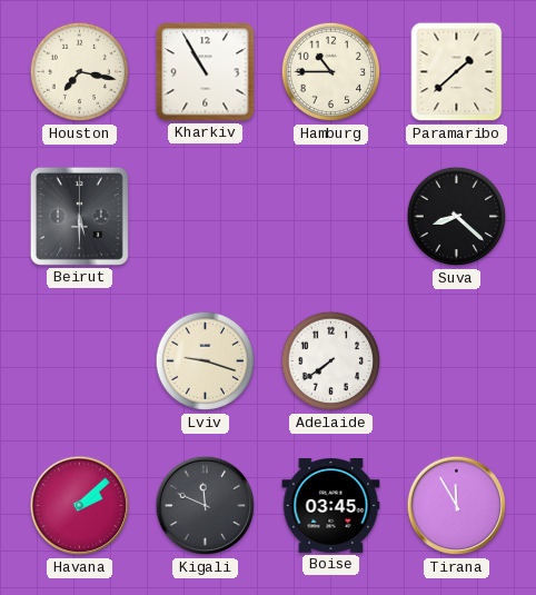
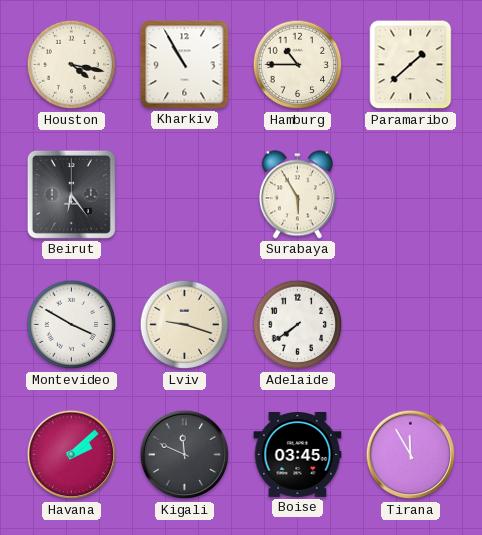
Houston: 7:17 -> 4:17 (72, 65)
Beirut: 5:30 -> 6:24 (71, 194)
Surabaya: none -> 5:55 (297, 195)
Suva: 8:22 -> none (457, 217)
Montevideo: none -> 3:50 (72, 325)
